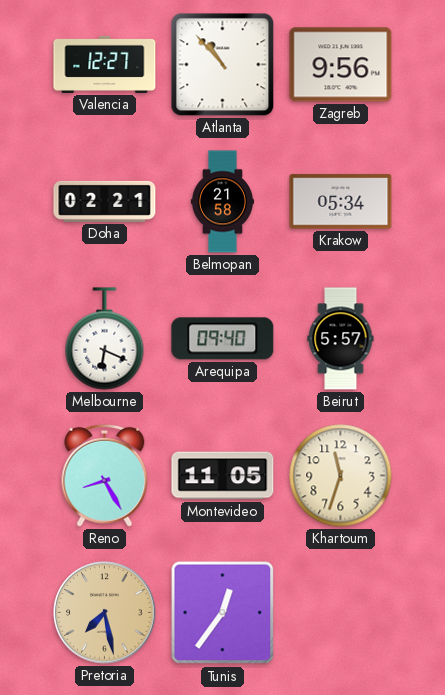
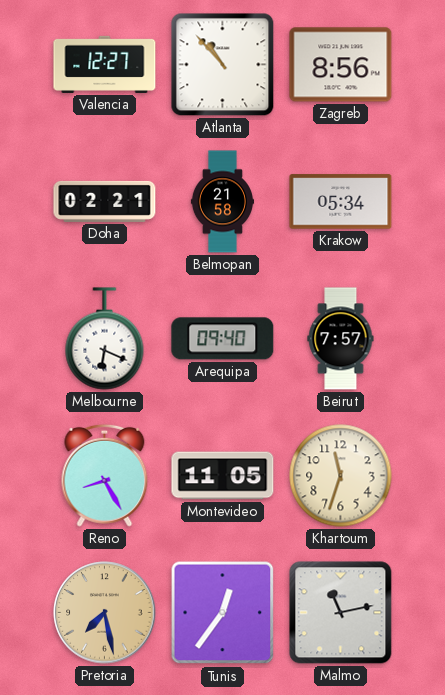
Zagreb: 9:56 -> 8:56 (341, 65)
Beirut: 5:57 -> 7:57 (341, 339)
Malmo: none -> 11:13 (341, 613)
